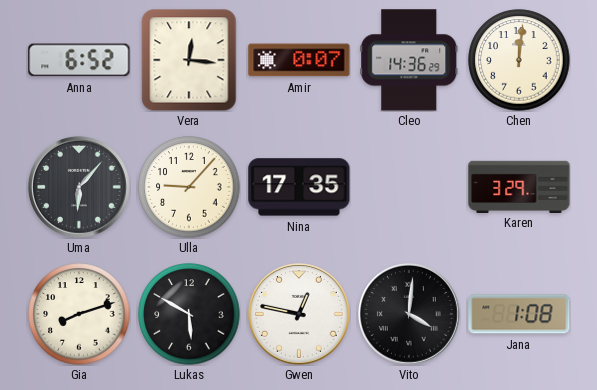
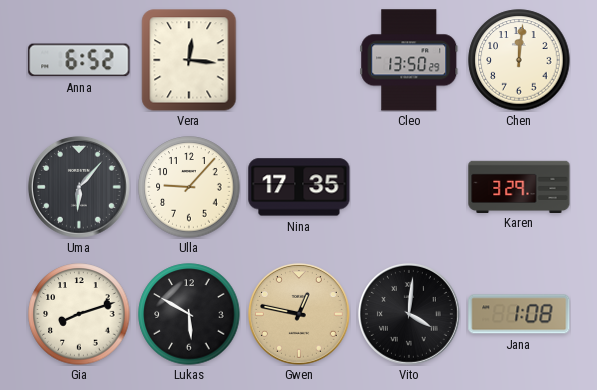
Amir: 0:07 -> none (299, 60)
Cleo: 14:36 -> 13:50 (409, 60)
Gwen dial: white -> champagne (299, 314)
